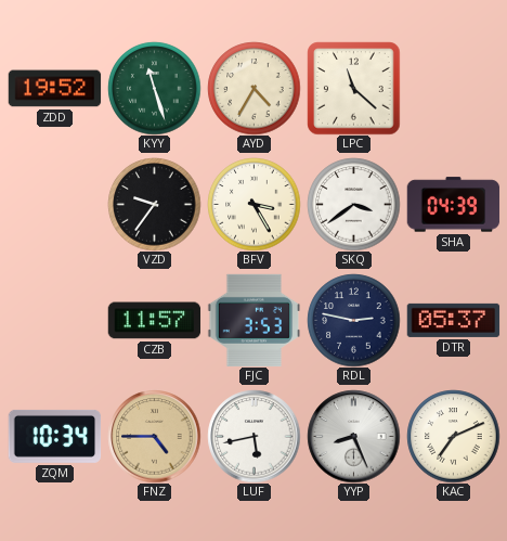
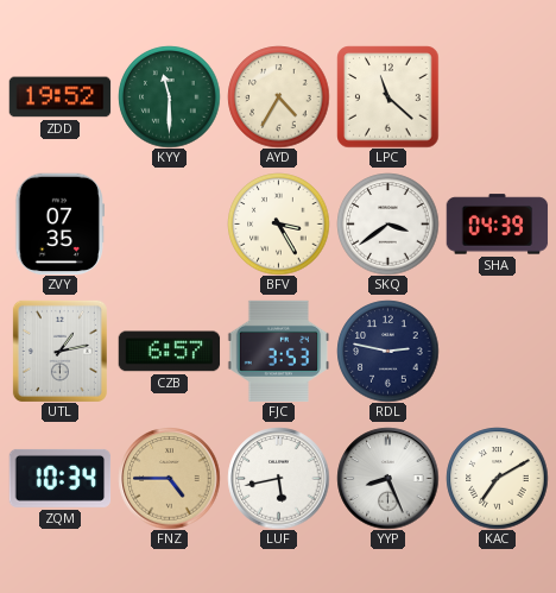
KYY: 11:27 -> 11:30 (169, 96)
ZVY: none -> 07:35 (59, 223)
VZD: 9:36 -> none (154, 204)
UTL: none -> 1:13 (59, 351)
CZB: 11:57 -> 6:57 (169, 352)
DTR: 05:37 -> none (453, 320)
KAC: 7:11 -> 7:10 (497, 478)
